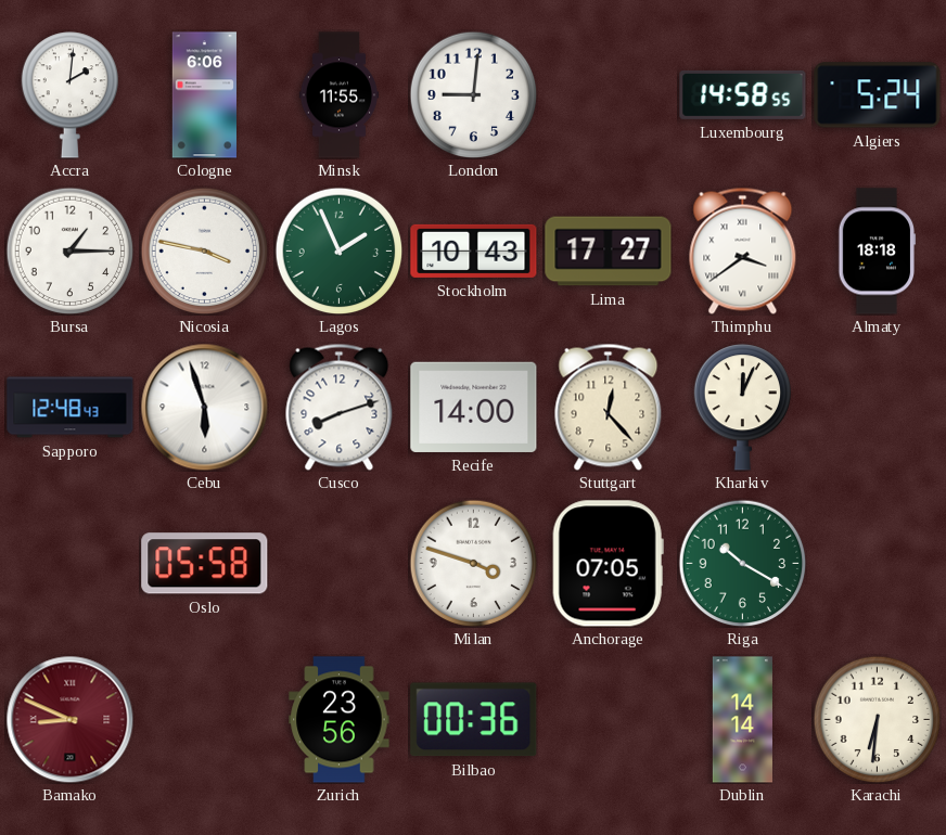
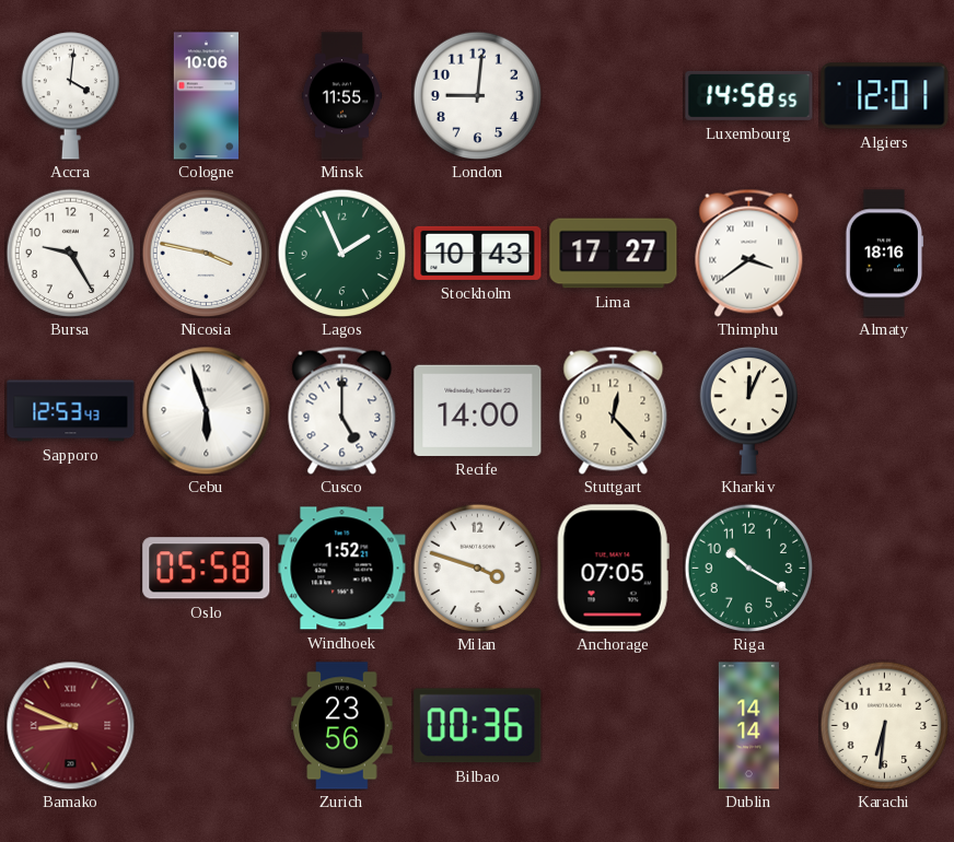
Accra: 2:01 -> 4:01 (71, 96)
Cologne: 6:06 -> 10:06 (206, 96)
Algiers: 5:24 -> 12:01 (885, 96)
Bursa: 1:15 -> 9:25 (70, 253)
Almaty: 18:18 -> 18:16 (885, 254)
Sapporo: 12:48 -> 12:53 (71, 411)
Cusco: 8:12 -> 5:00 (342, 410)
Windhoek: none -> 1:52 (342, 569)
